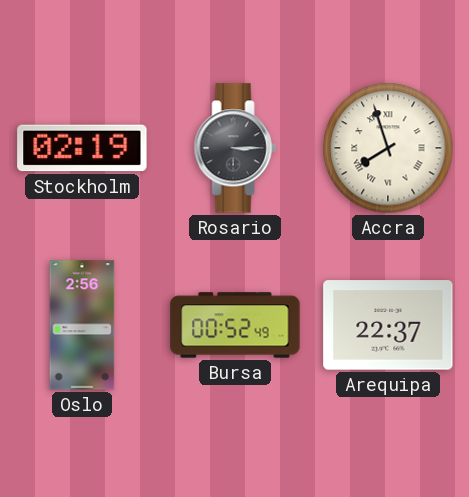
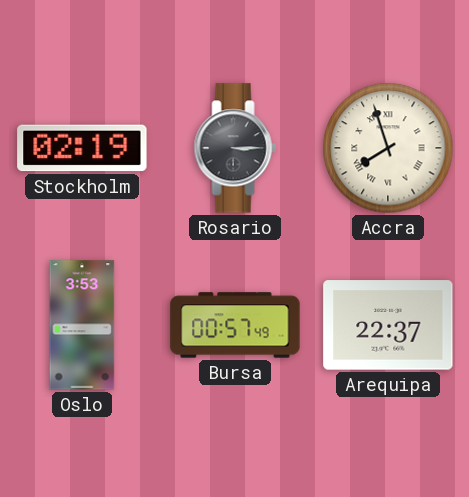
Oslo: 2:56 -> 3:53 (82, 325)
Bursa: 00:52 -> 00:57 (235, 325)
